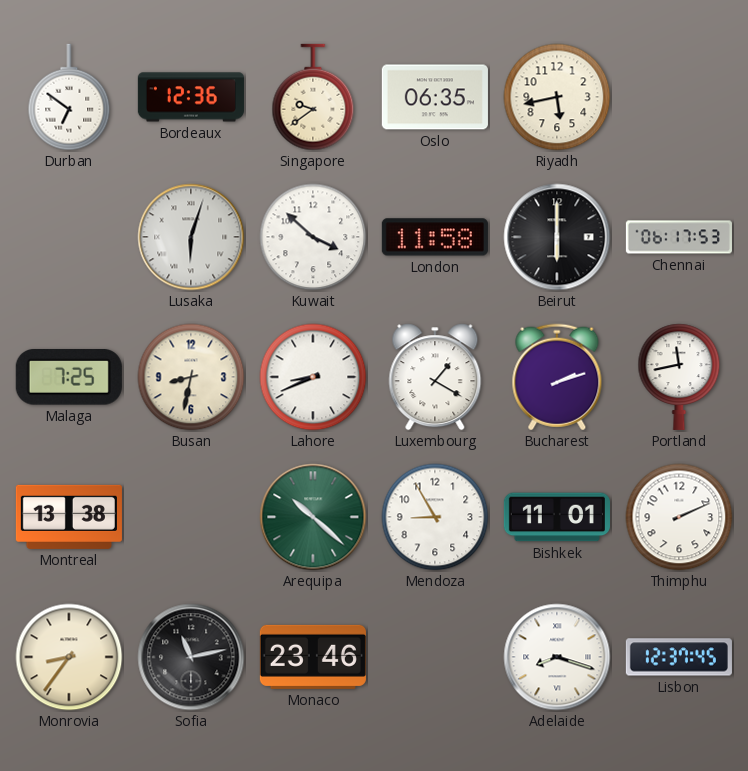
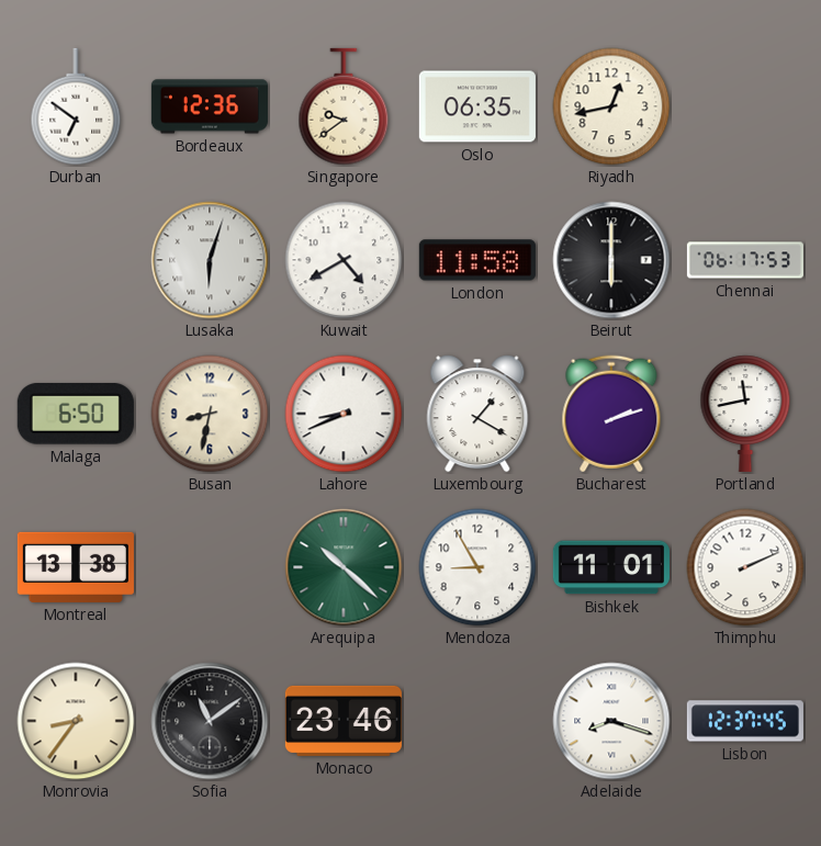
Riyadh: 5:43 -> 12:43 (611, 106)
Kuwait: 3:52 -> 4:40 (344, 260)
Malaga: 7:25 -> 6:50 (76, 415)
Sofia: 11:13 -> 11:09 (210, 721)
